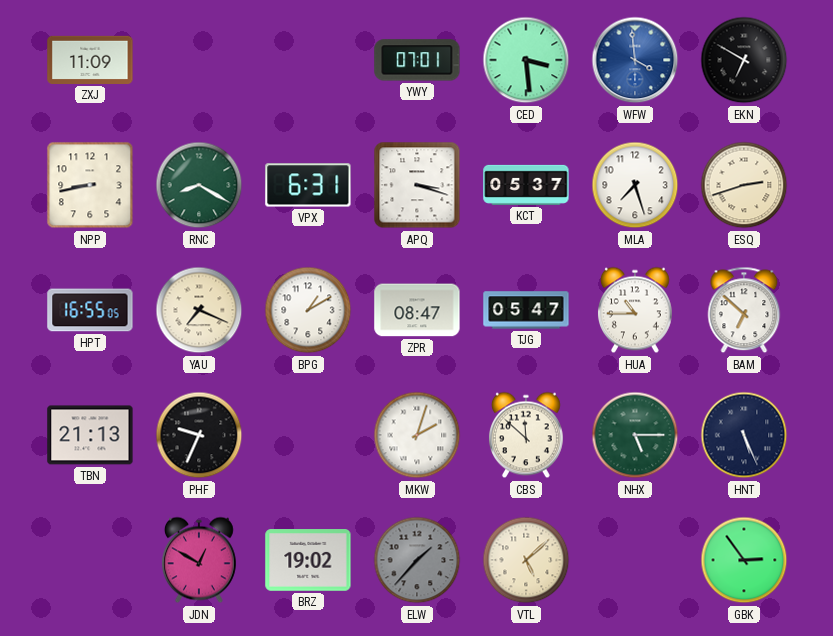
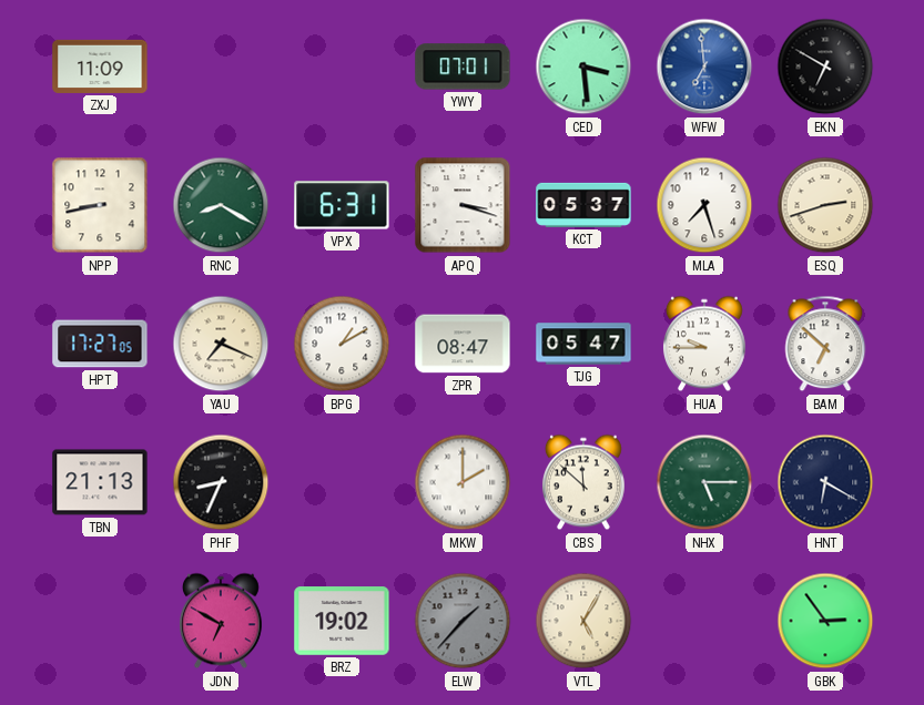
WFW: 3:59 -> 6:59 (704, 67)
HPT: 16:55 -> 17:27 (100, 344)
HUA: 10:45 -> 9:45 (704, 344)
PHF: 9:34 -> 8:34 (221, 482)
MKW: 2:03 -> 2:00 (463, 482)
HNT: 5:26 -> 6:20 (825, 482)
JDN: 12:50 -> 6:50 (221, 621)
VTL: 5:08 -> 5:05 (583, 621)
